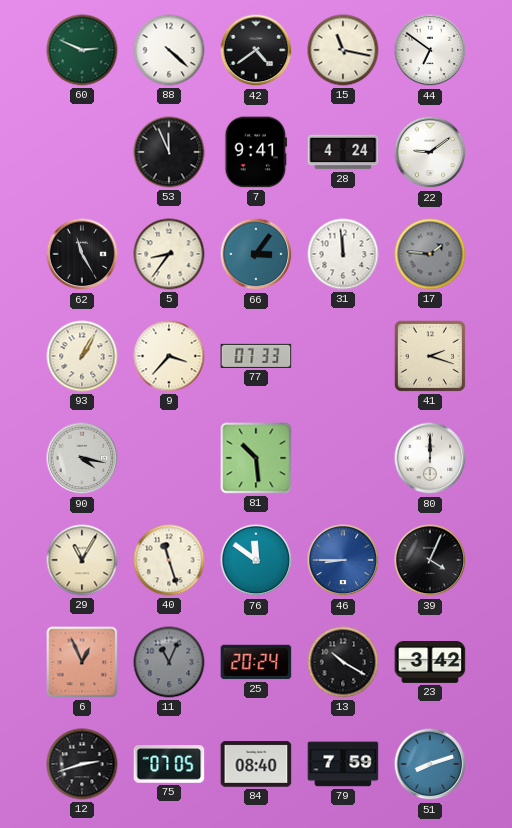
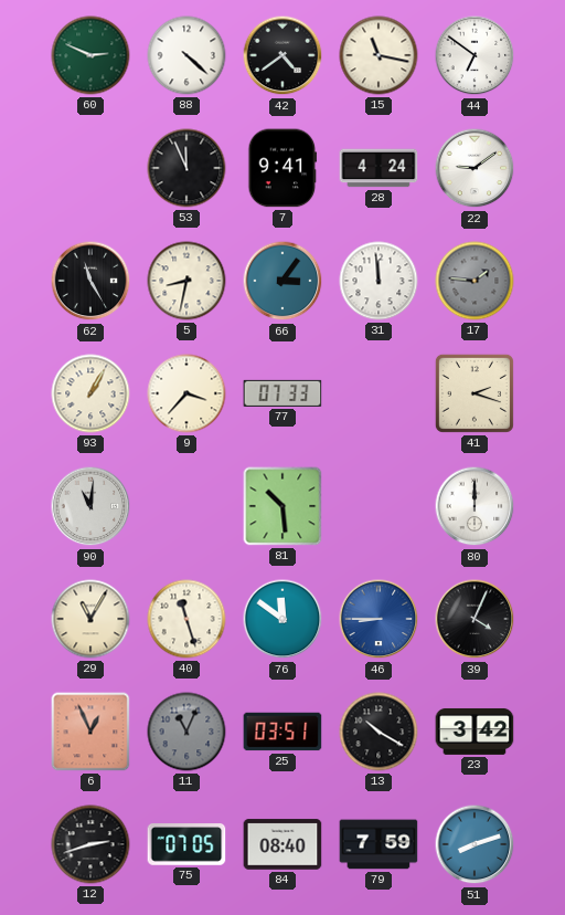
5: 8:36 -> 8:32 (186, 281)
90: 4:17 -> 11:01 (90, 506)
25: 20:24 -> 03:51 (282, 732)
